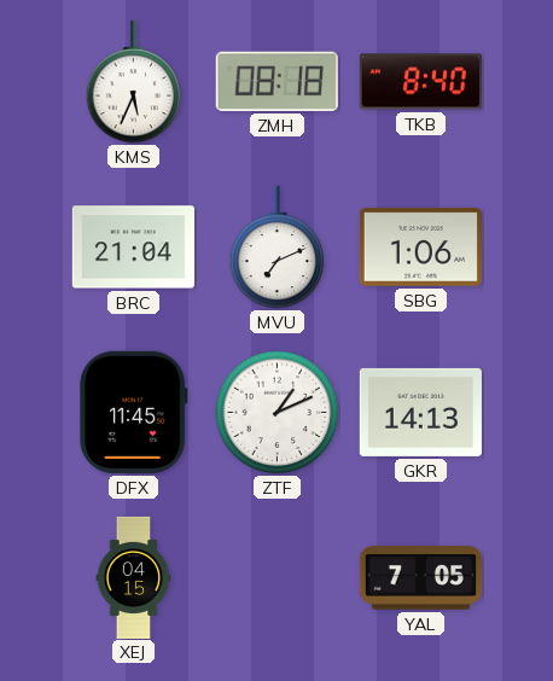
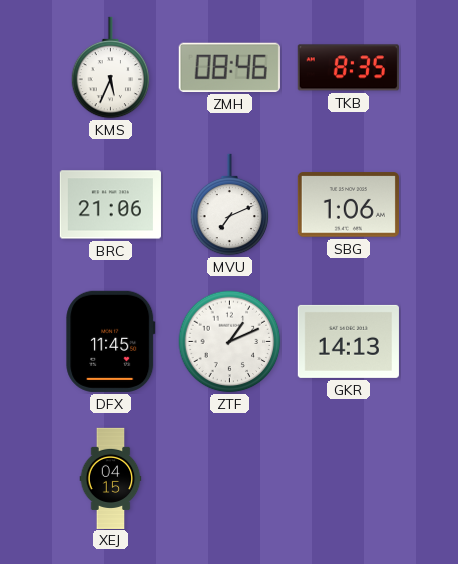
ZMH: 08:18 -> 08:46 (229, 67)
TKB: 8:40 -> 8:35 (348, 68)
BRC: 21:04 -> 21:06 (110, 205)
YAL: 7:05 -> none (420, 578)
